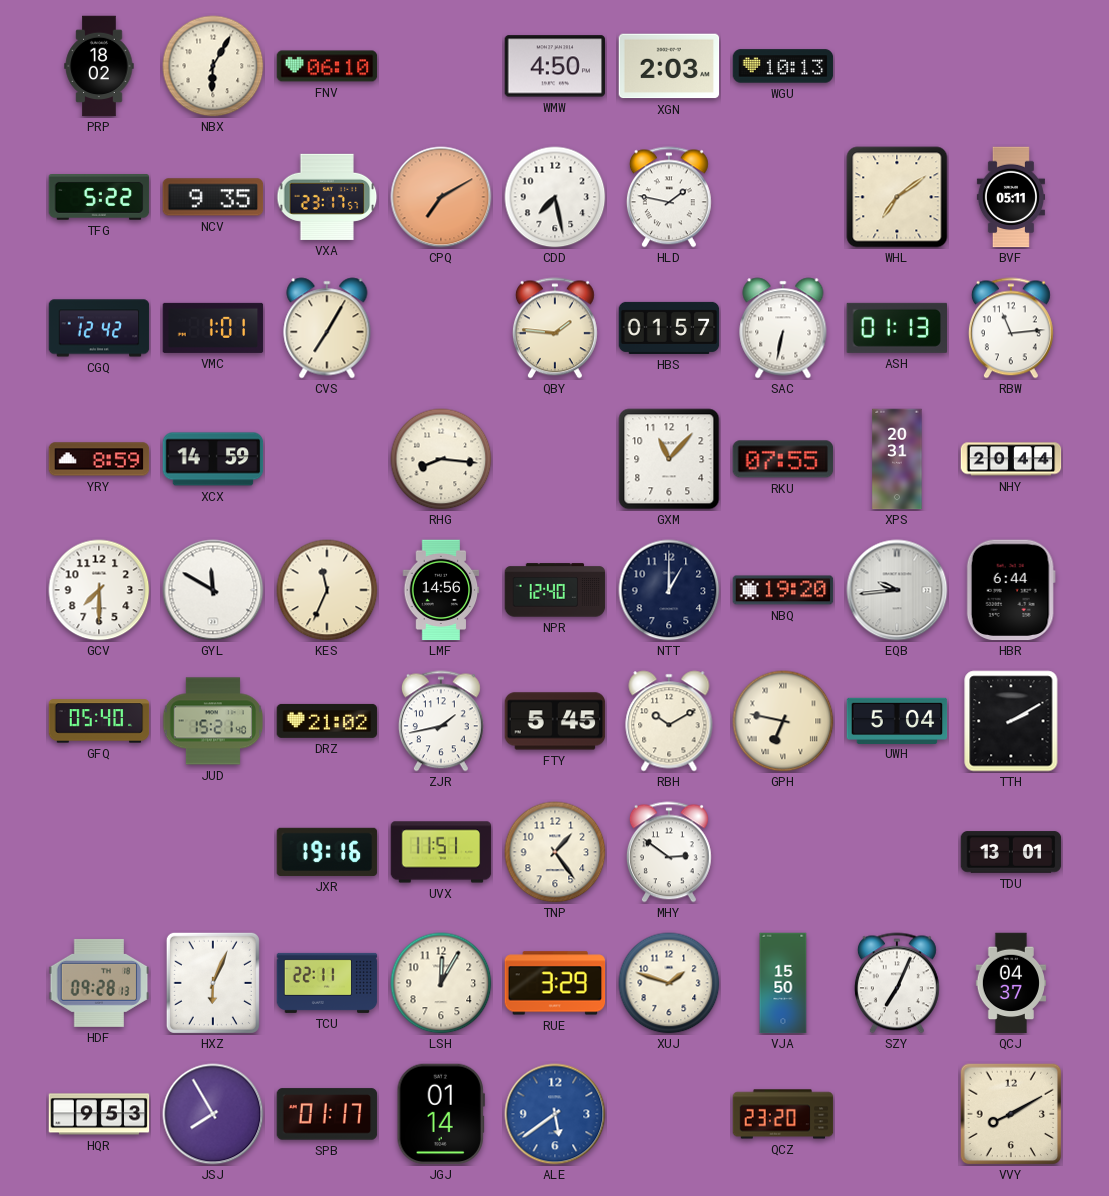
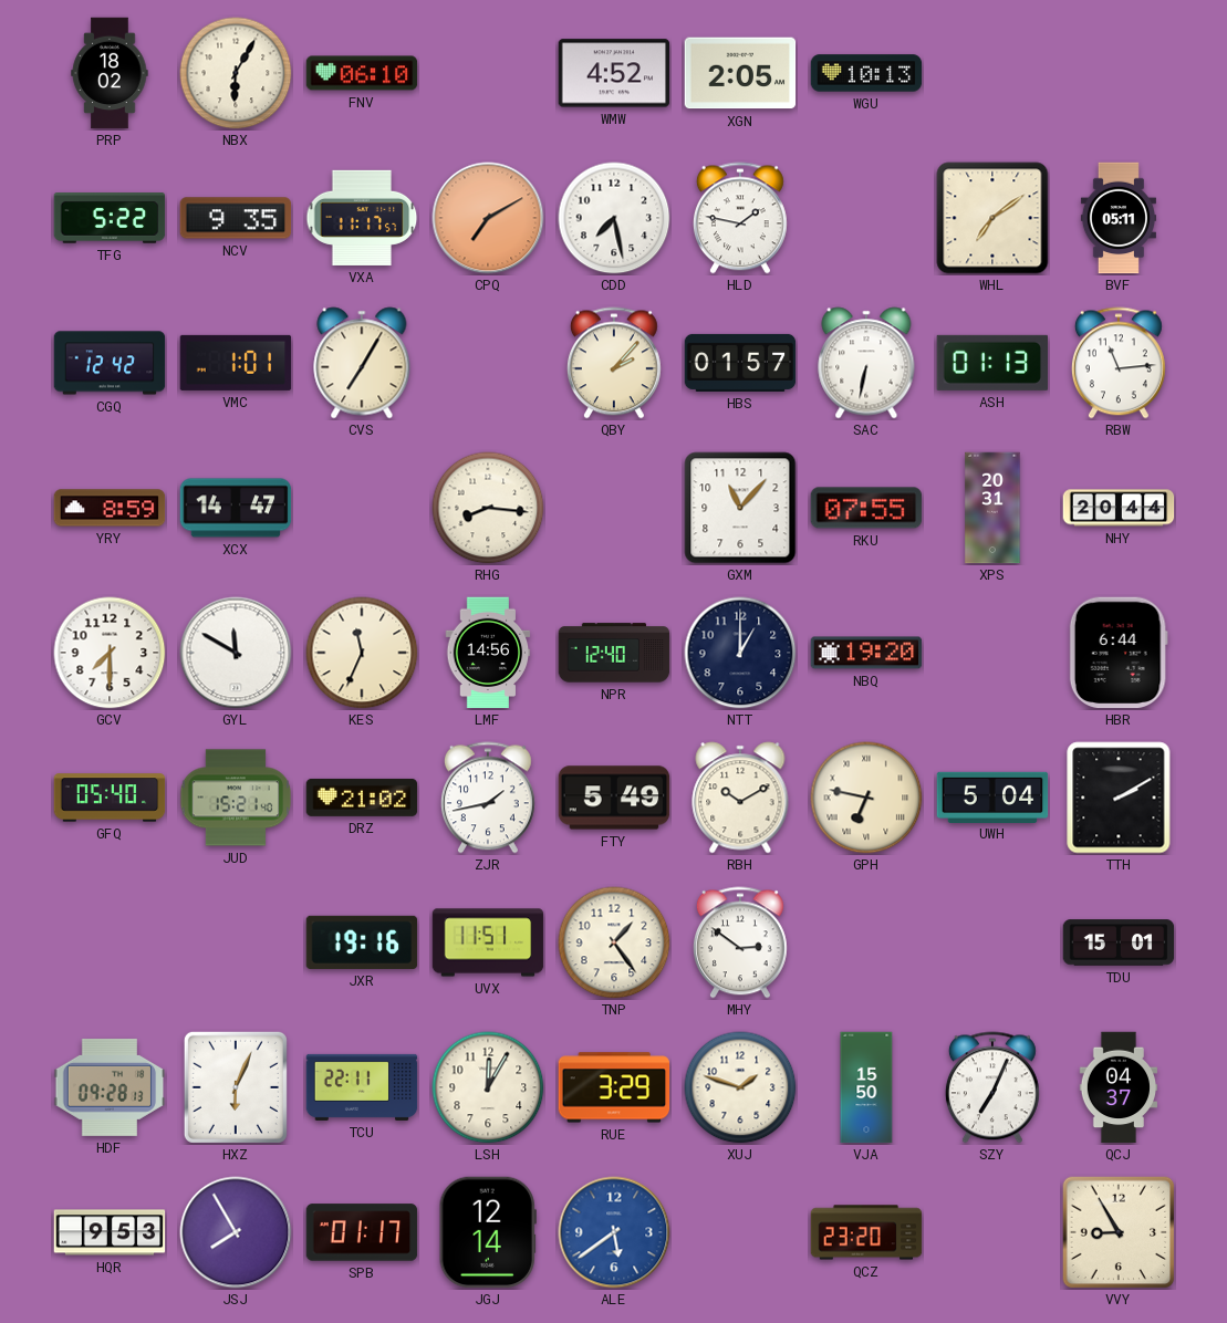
WMW: 4:50 -> 4:52 (614, 73)
XGN: 2:03 -> 2:05 (740, 73)
VXA: 23:17 -> 11:17 (362, 218)
QBY: 1:46 -> 2:07 (614, 363)
XCX: 14:59 -> 14:47 (236, 508)
EQB: 9:44 -> none (897, 590)
FTY: 5:45 -> 5:49 (614, 798)
TDU: 13:01 -> 15:01 (1119, 942)
JGJ: 01:14 -> 12:14 (488, 1232)
VVY: 8:10 -> 8:55 (1119, 1232)
